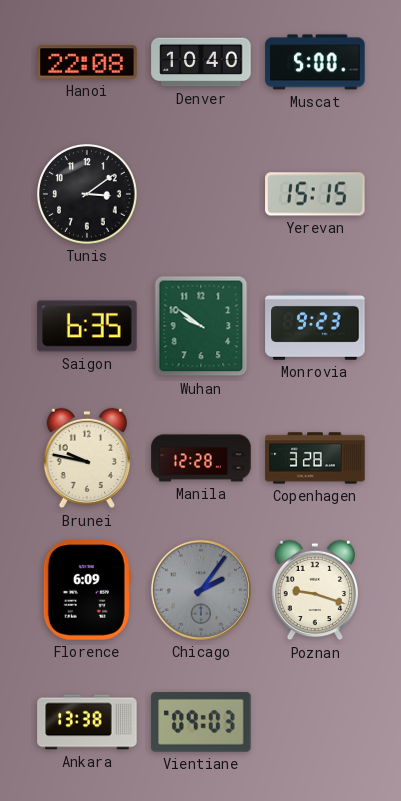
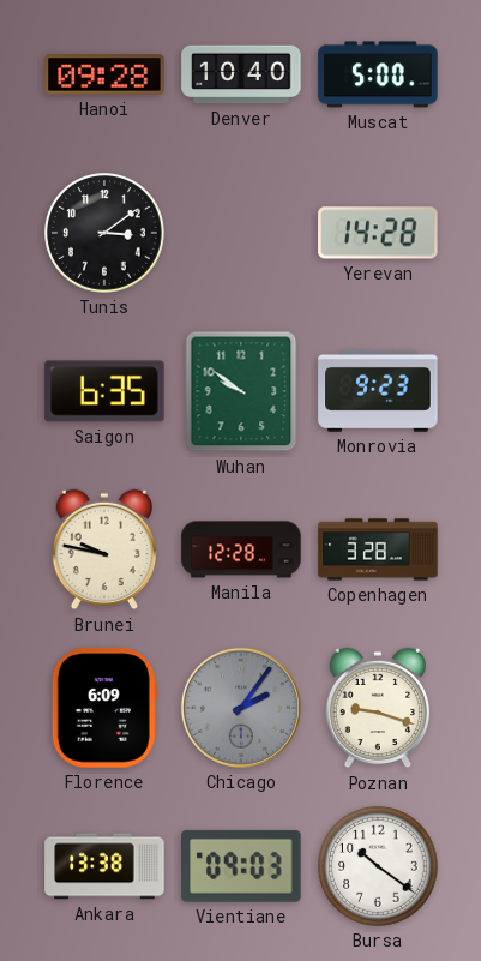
Hanoi: 22:08 -> 09:28 (104, 74)
Yerevan: 15:15 -> 14:28 (378, 233)
Bursa: none -> 10:21 (379, 867)
